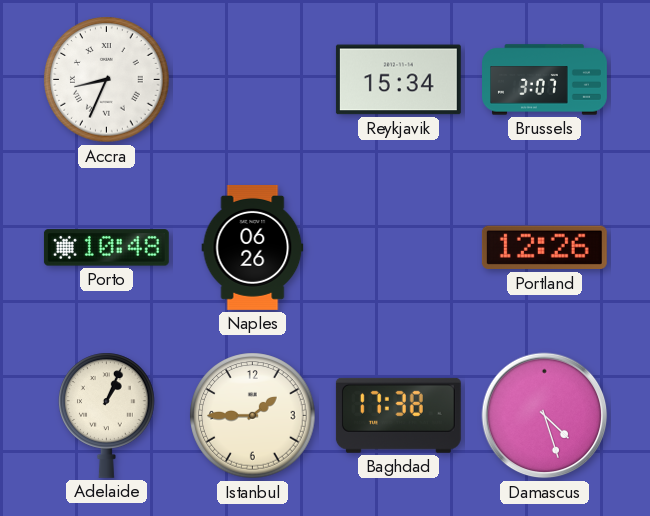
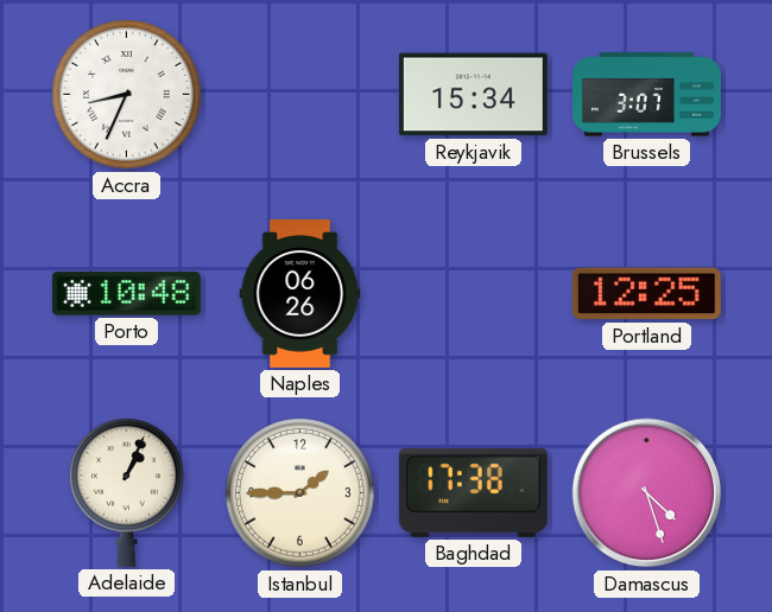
Portland: 12:26 -> 12:25 (646, 294)
